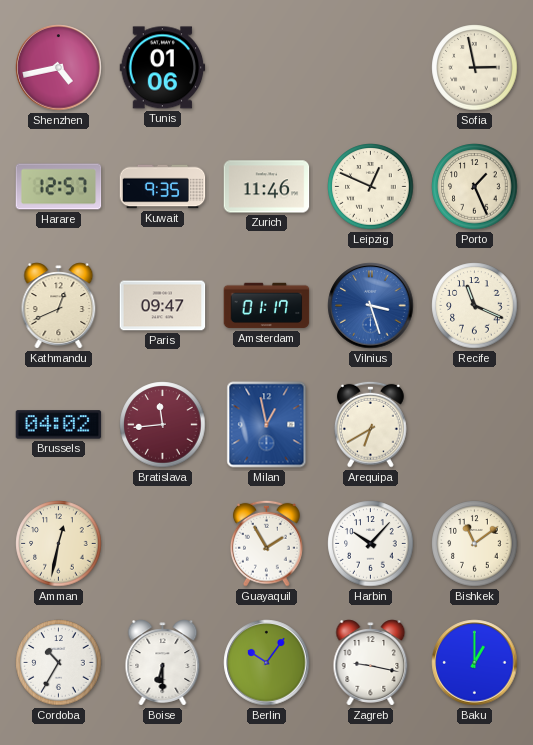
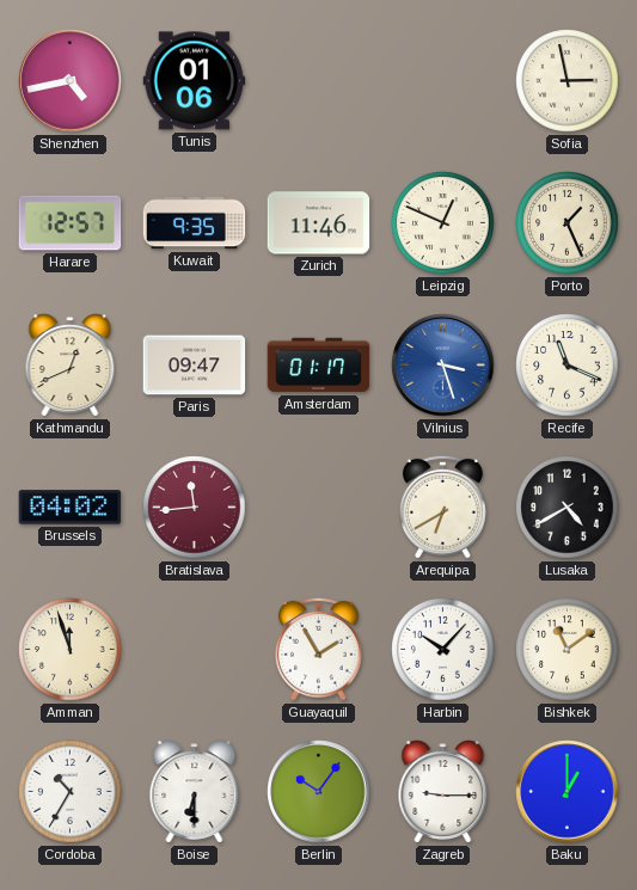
Milan: 12:58 -> none (267, 425)
Lusaka: none -> 4:40 (568, 508)
Amman: 12:32 -> 11:57 (71, 650)
Zagreb: 9:17 -> 9:15 (443, 792)
